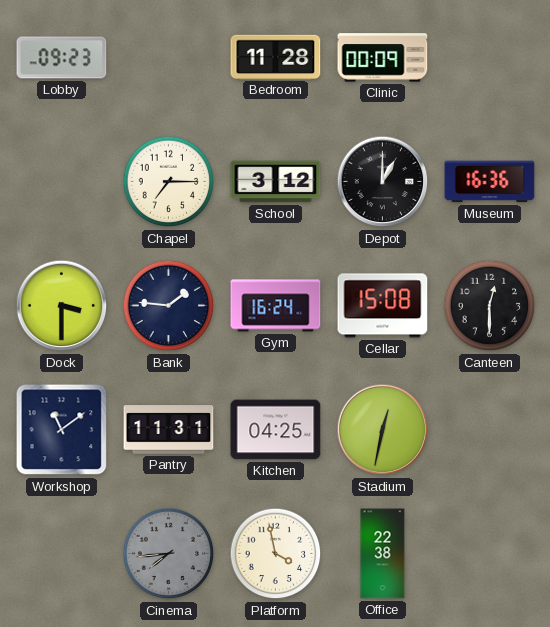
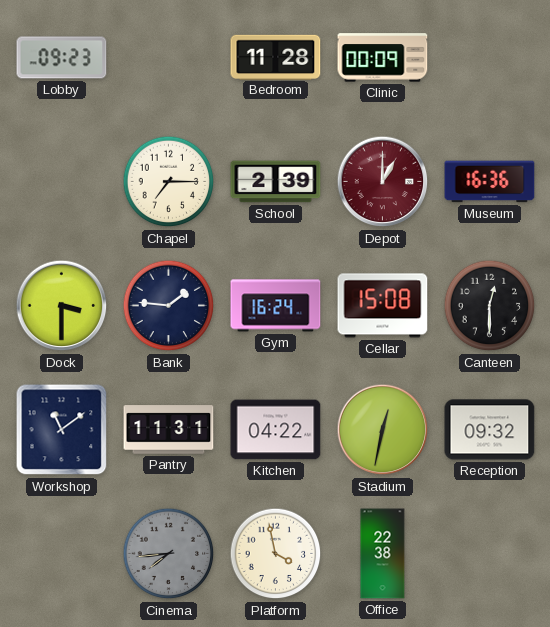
School: 3:12 -> 2:39 (276, 182)
Depot dial: black -> burgundy (383, 182)
Kitchen: 04:25 -> 04:22 (276, 430)
Reception: none -> 09:32 (490, 430)
